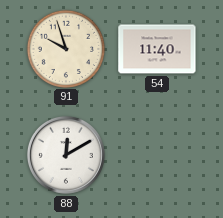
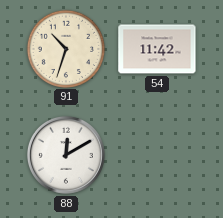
91: 9:57 -> 10:33 (65, 48)
54: 11:40 -> 11:42 (157, 49)
